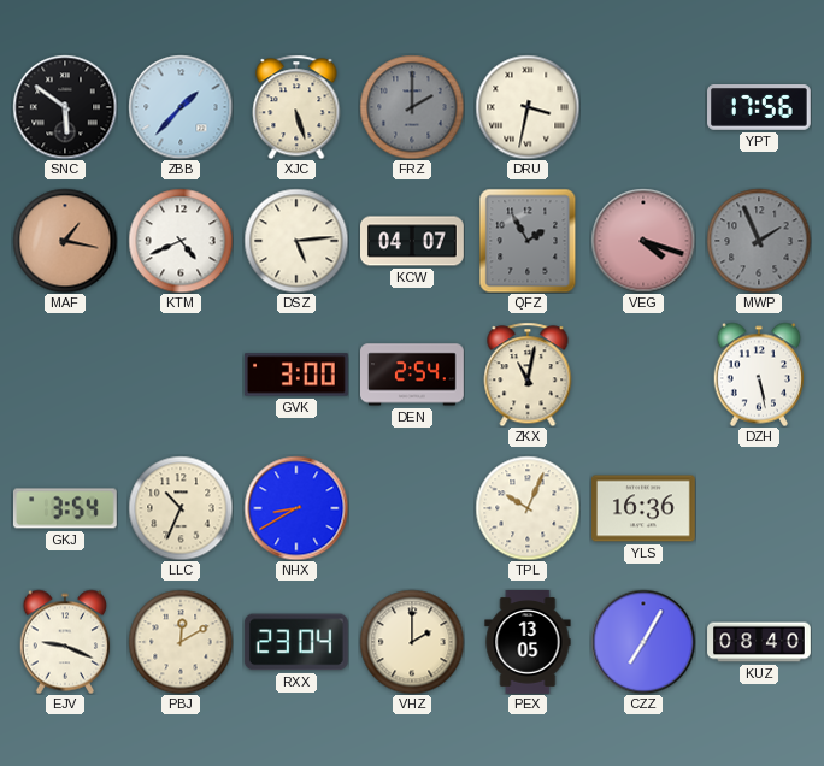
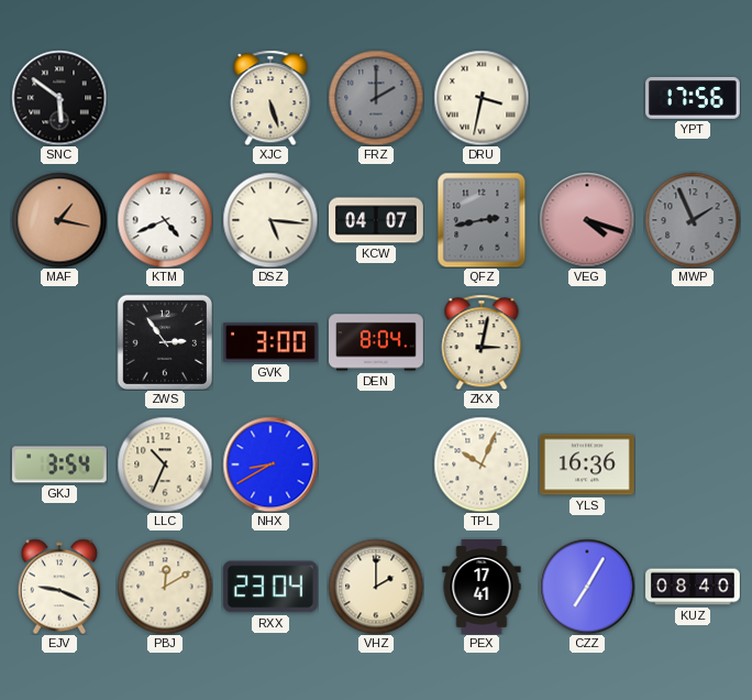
ZBB: 1:37 -> none (181, 107)
DSZ: 5:14 -> 5:16 (270, 220)
QFZ: 1:55 -> 2:43 (482, 220)
ZWS: none -> 2:54 (165, 342)
DEN: 2:54 -> 8:04 (377, 342)
ZKX: 11:02 -> 3:02 (482, 342)
DZH: 5:28 -> none (759, 375)
PEX: 13:05 -> 17:41 (482, 588)
